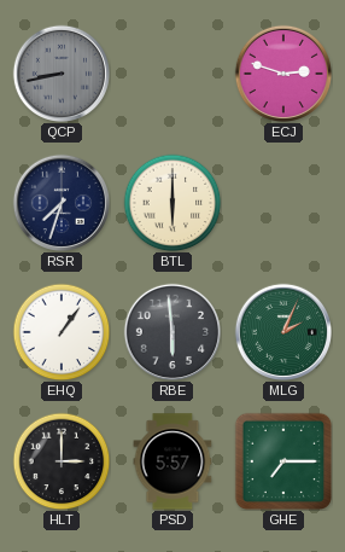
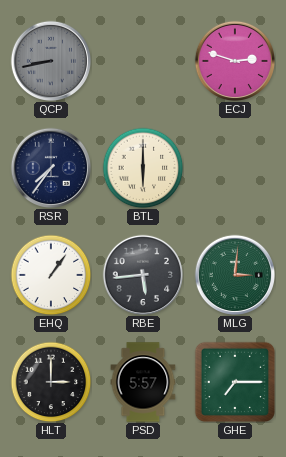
RSR: 7:33 -> 7:36 (50, 167)
RBE: 5:59 -> 5:44 (142, 274)
MLG: 2:04 -> 3:01 (234, 274)
